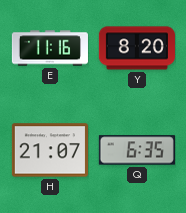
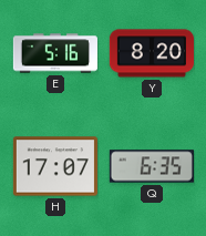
E: 11:16 -> 5:16 (55, 53)
H: 21:07 -> 17:07 (55, 166)
